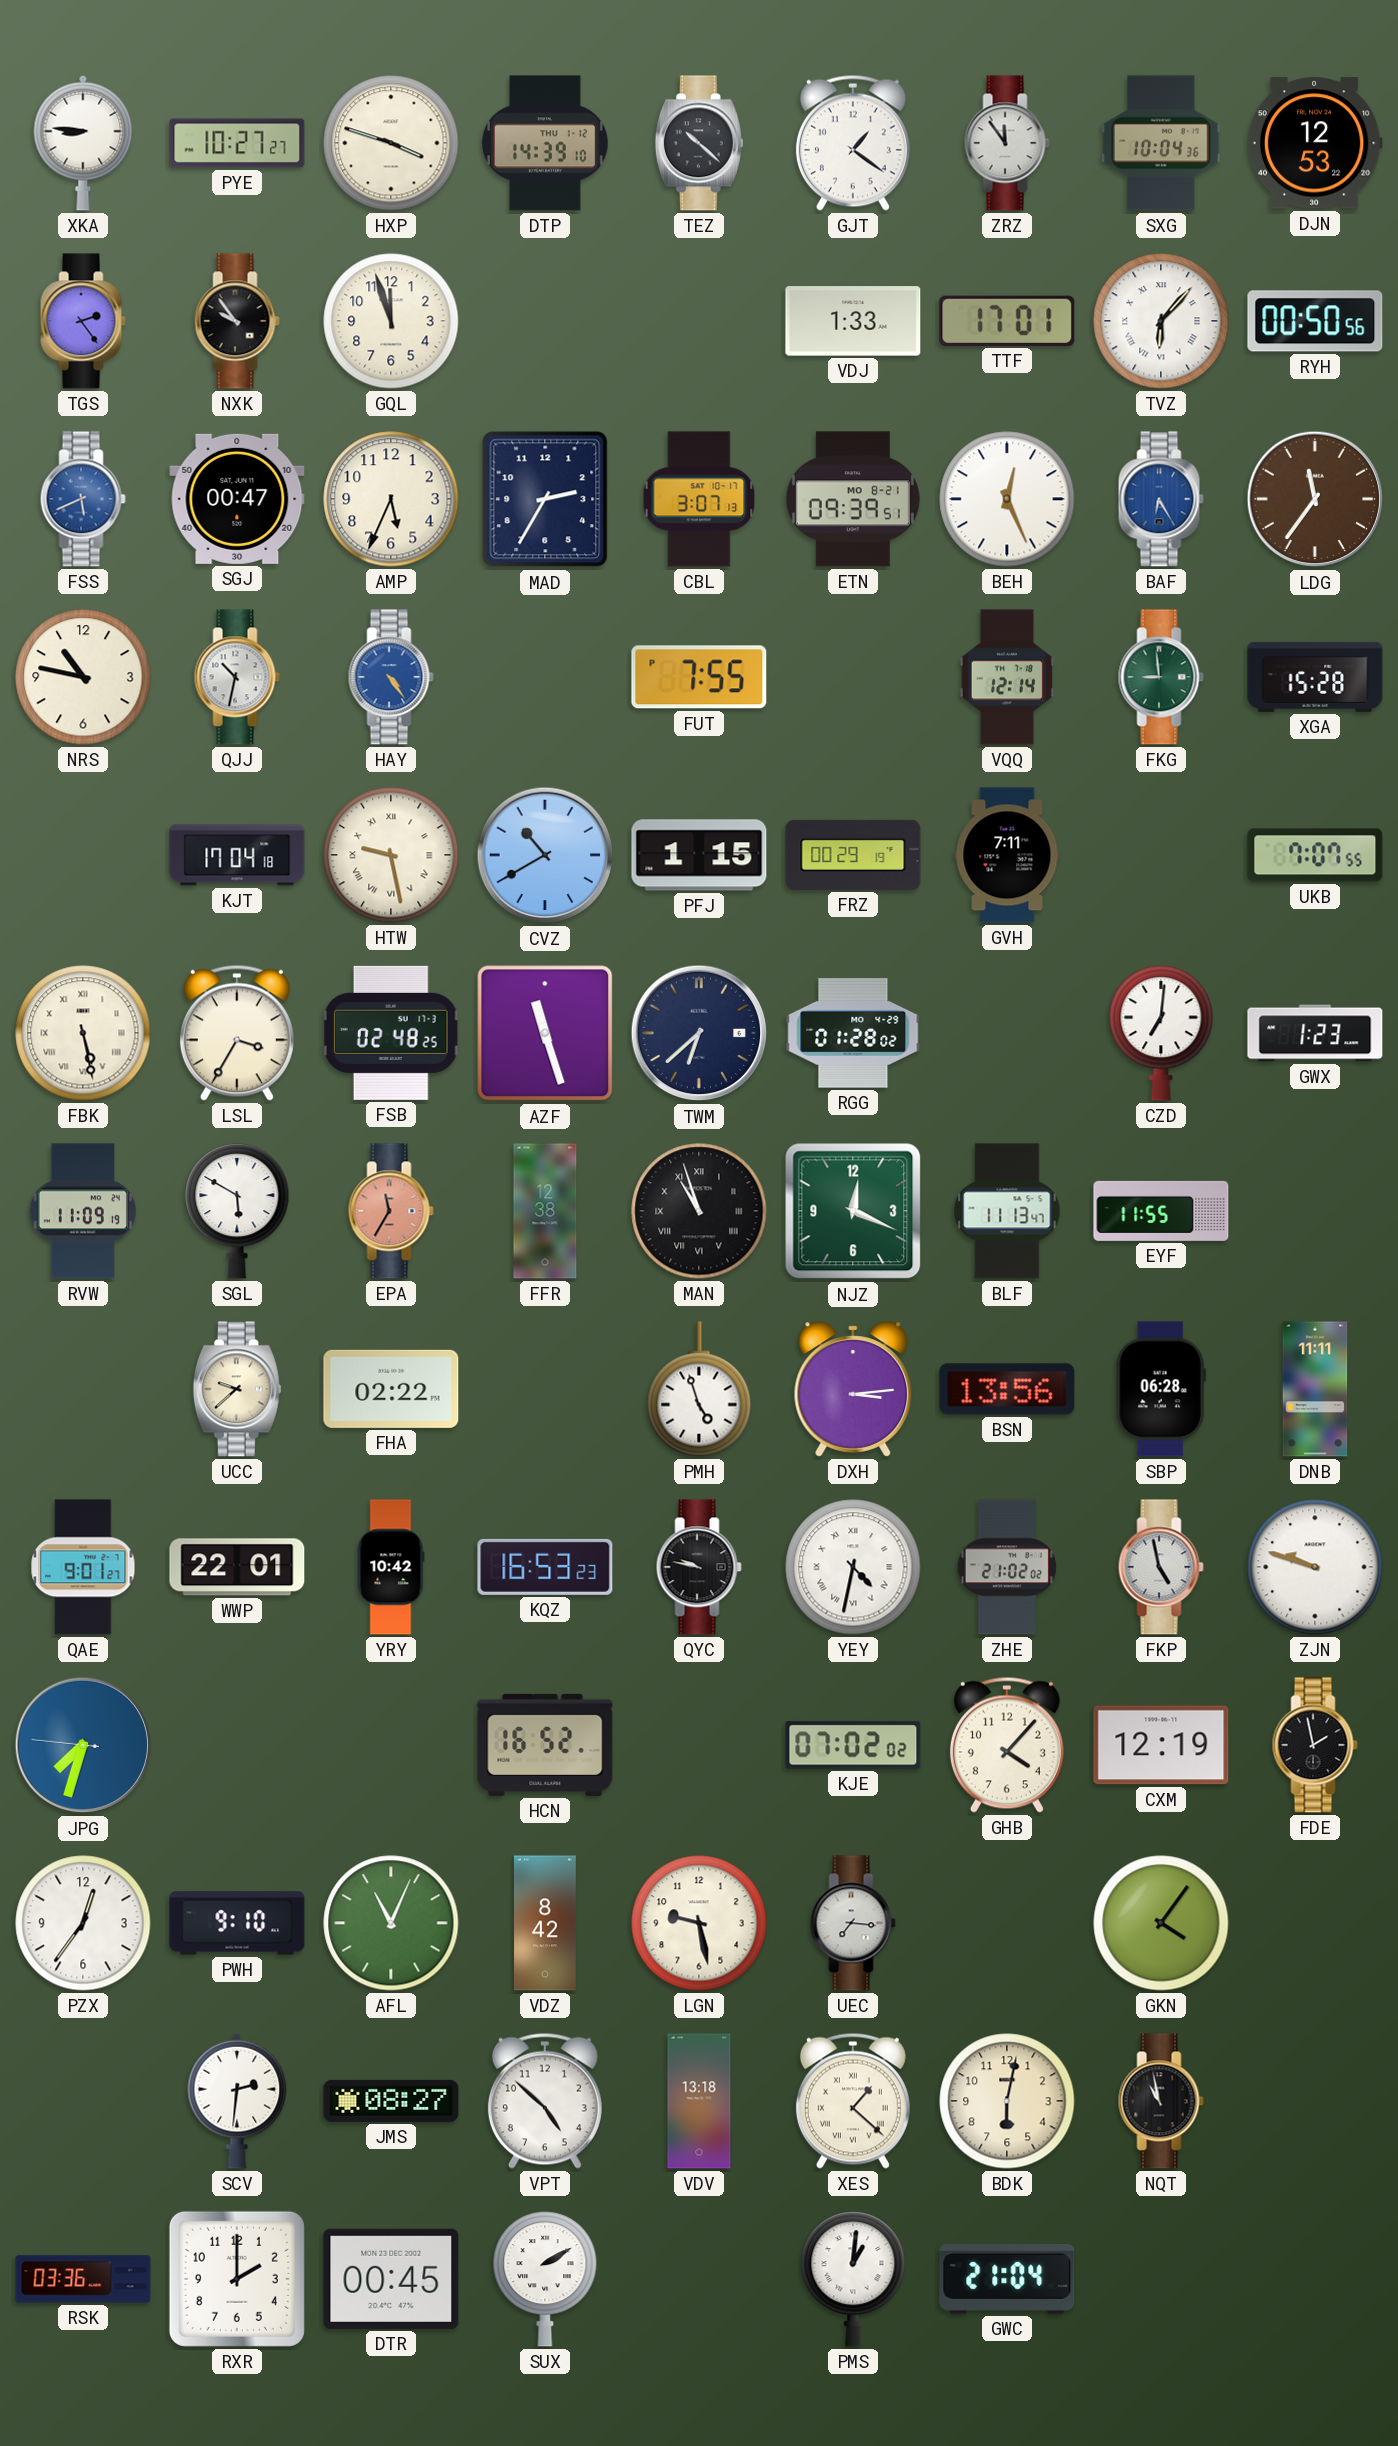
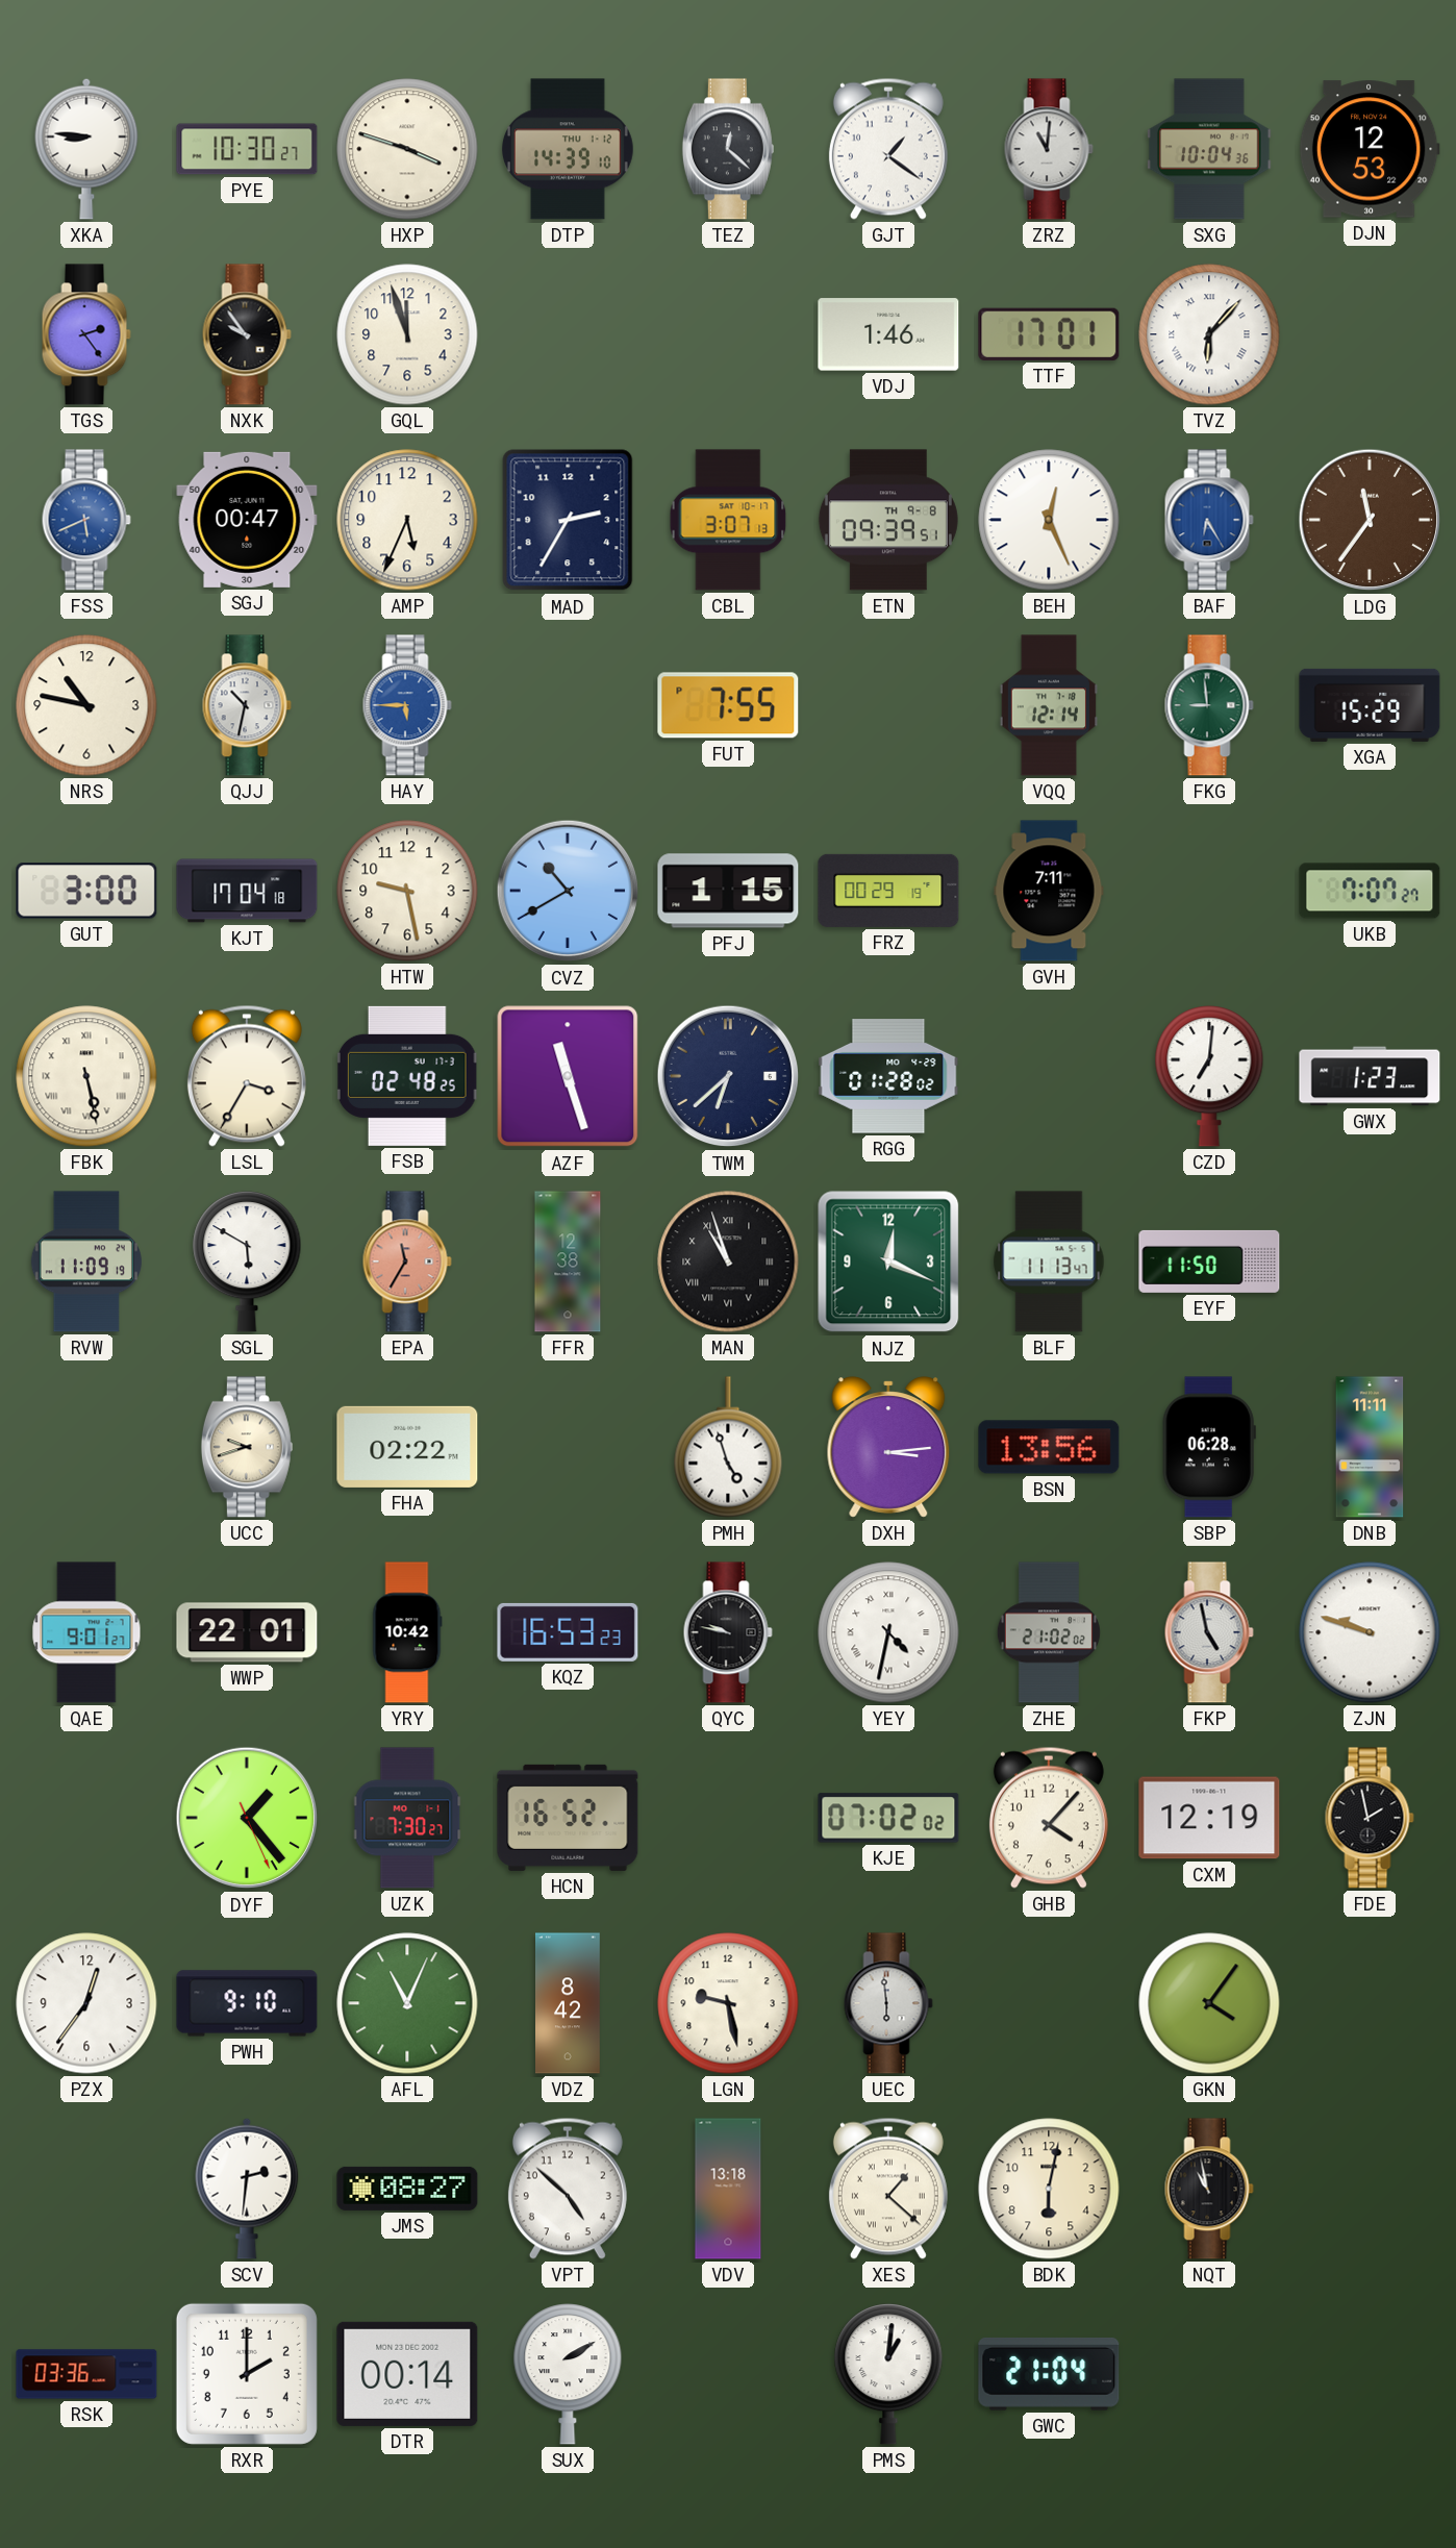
PYE: 10:27 -> 10:30 (247, 149)
TEZ: 10:22 -> 12:22 (728, 149)
ZRZ: 11:54 -> 11:01 (1049, 149)
VDJ: 1:33 -> 1:46 (888, 334)
RYH: 00:50 -> none (1315, 321)
ETN date: MO 8-21 -> TH 9-8 (888, 520)
HAY: 4:24 -> 5:45 (407, 705)
XGA: 15:28 -> 15:29 (1370, 705)
GUT: none -> 3:00 (86, 891)
HTW numerals: Roman -> Arabic (407, 891)
UKB: 7:07:55 -> 7:07:27 (1370, 891)
EYF: 11:55 -> 11:50 (1209, 1261)
UCC: 9:38 -> 9:42 (247, 1447)
JPG: 7:32 -> none (83, 1745)
DYF: none -> 1:23 (247, 1818)
UZK: none -> 7:30 (407, 1818)
UEC: 7:16 -> 5:59 (888, 2003)
DTR: 00:45 -> 00:14 (407, 2374)
